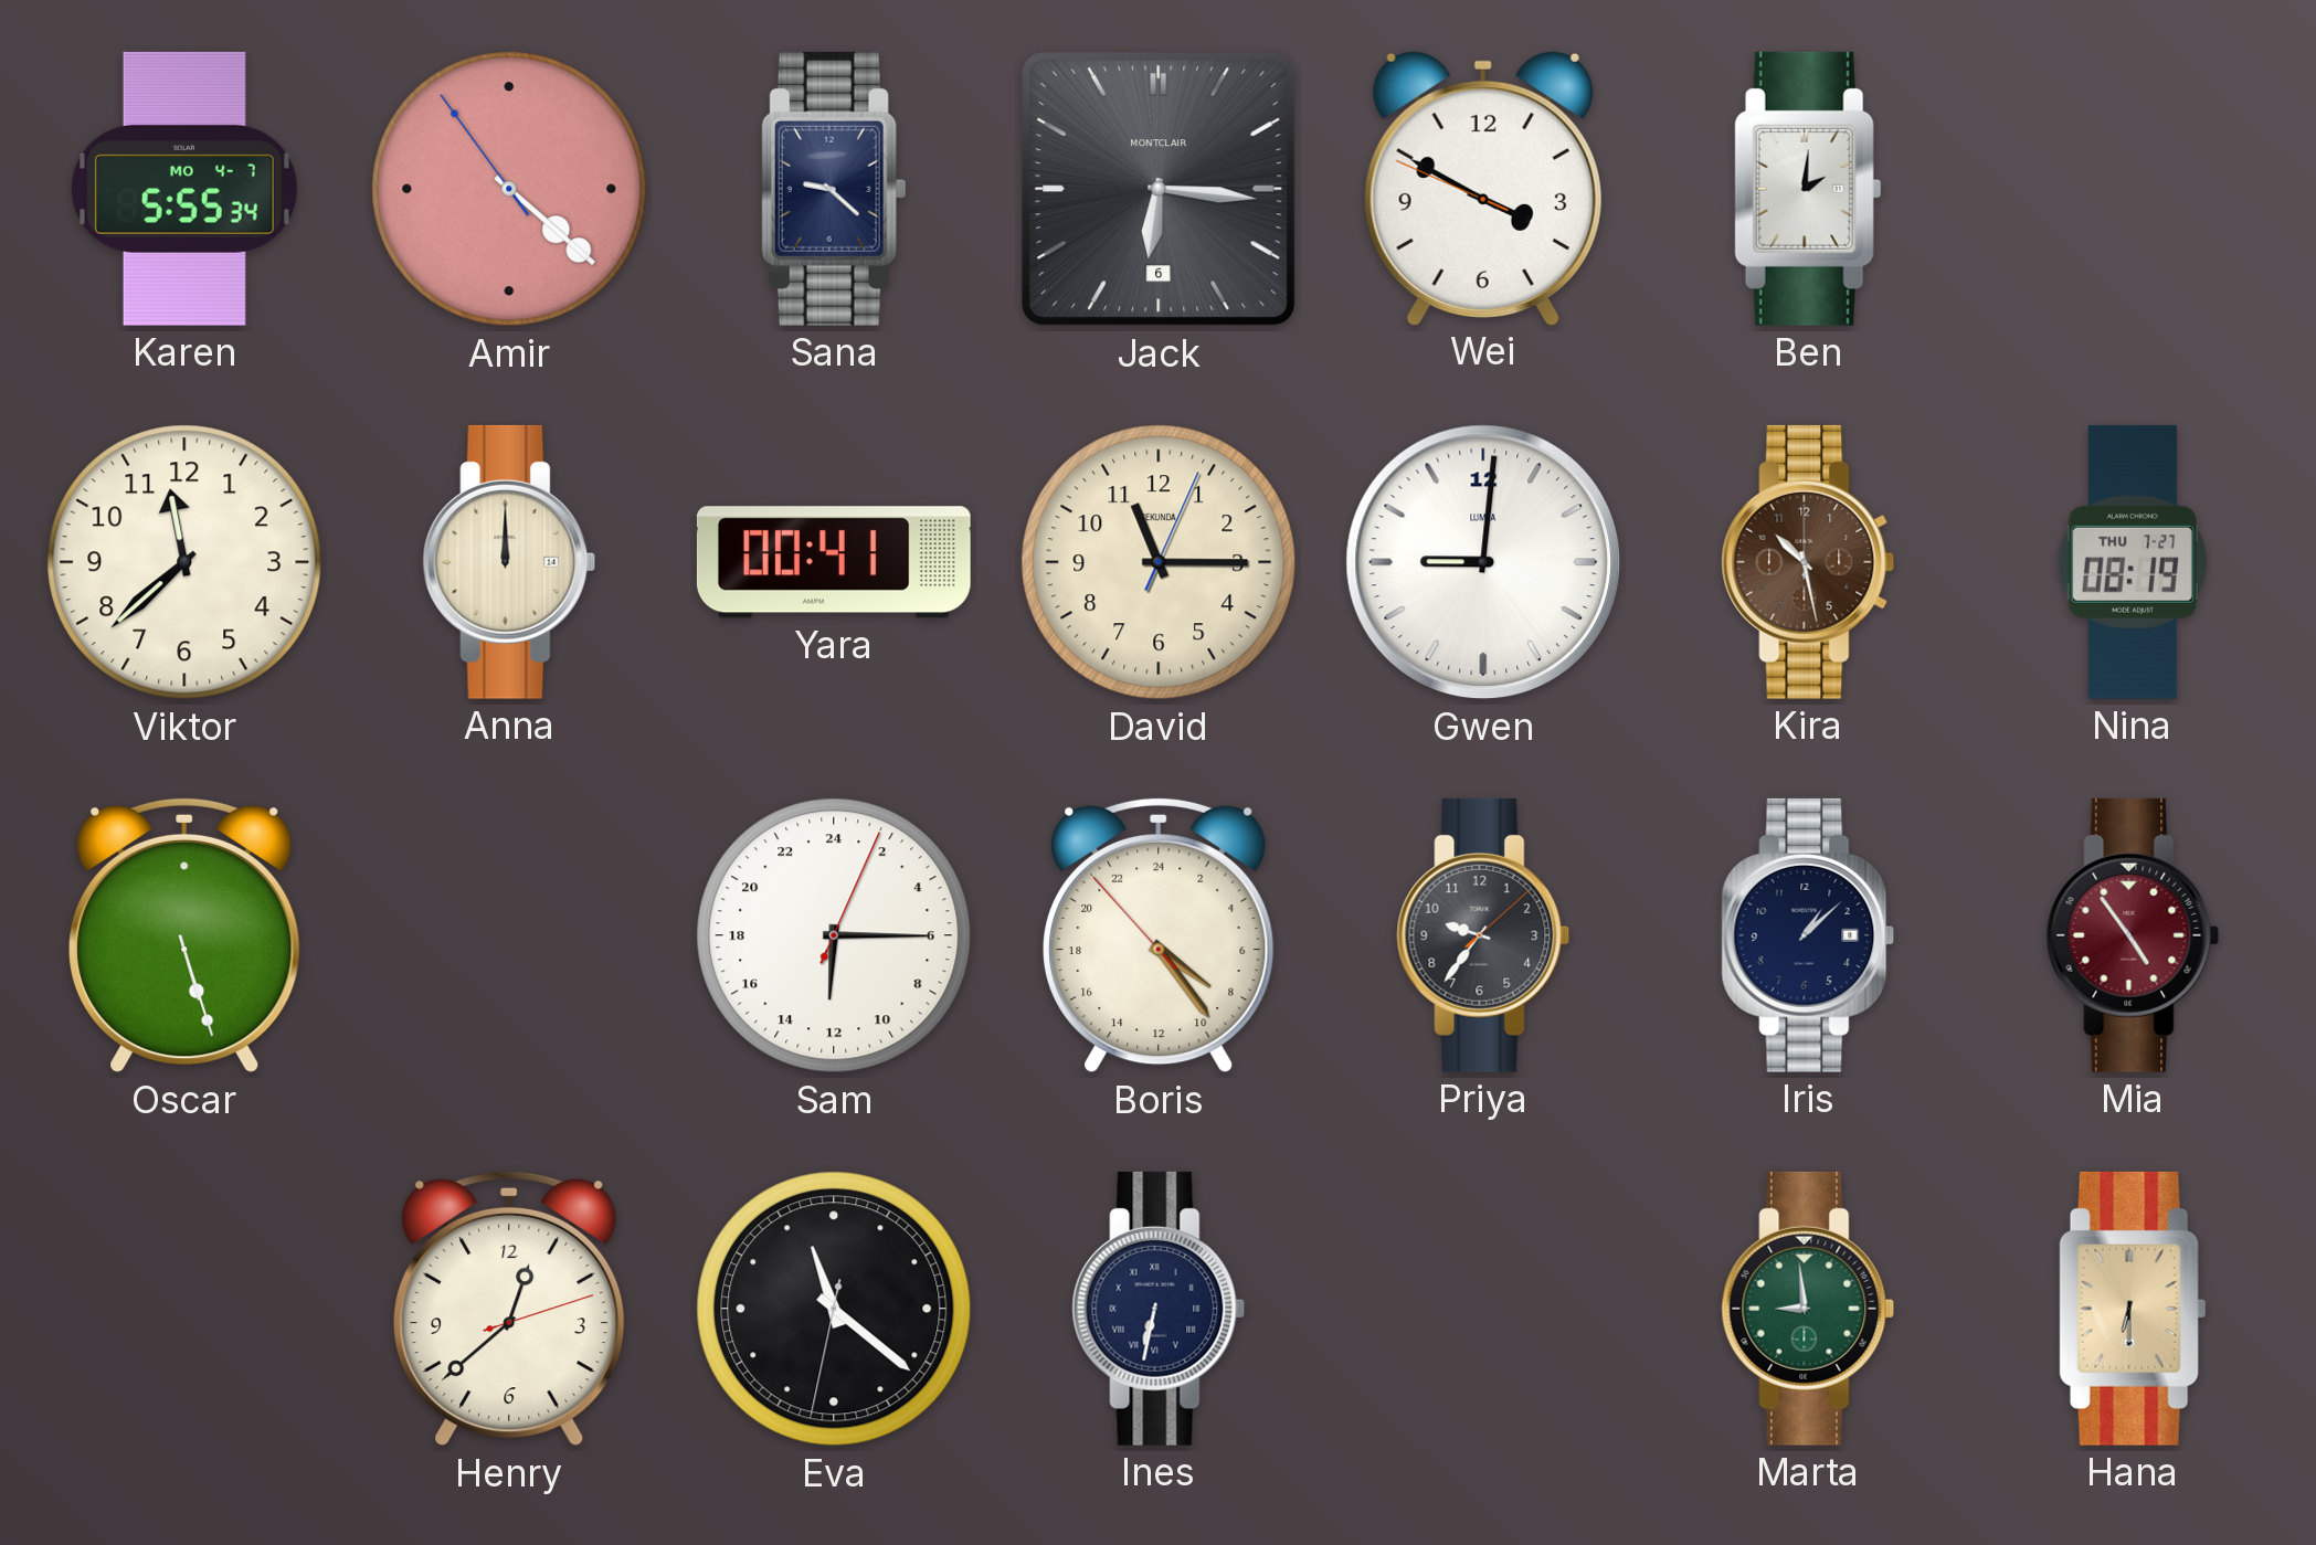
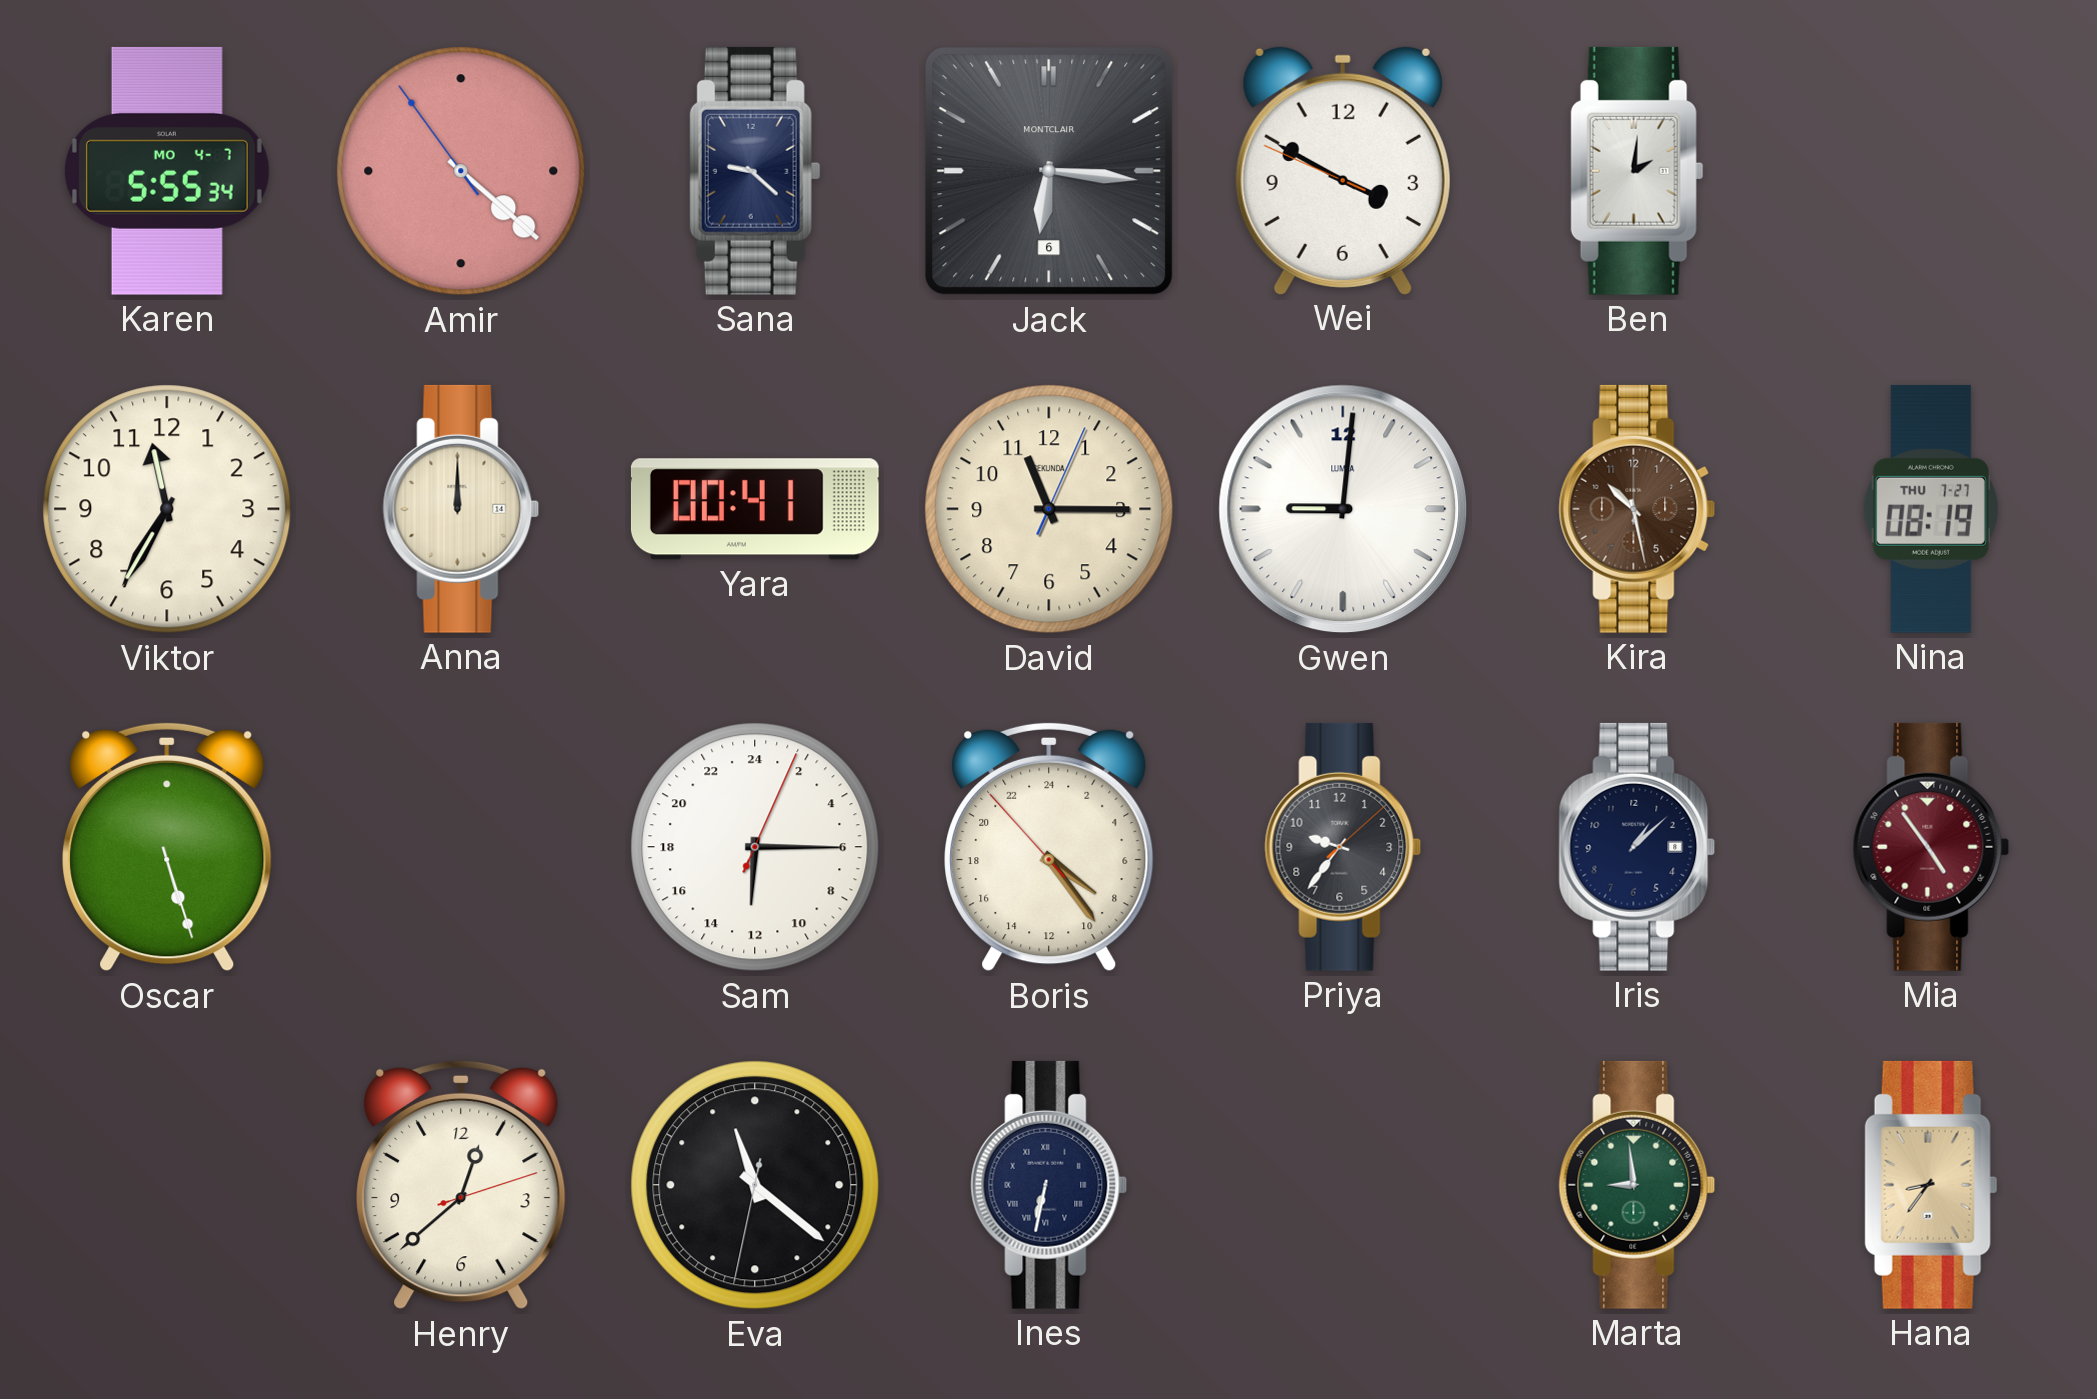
Viktor: 11:38 -> 11:35 (167, 509)
Hana: 6:30 -> 8:36 (1931, 1185)
